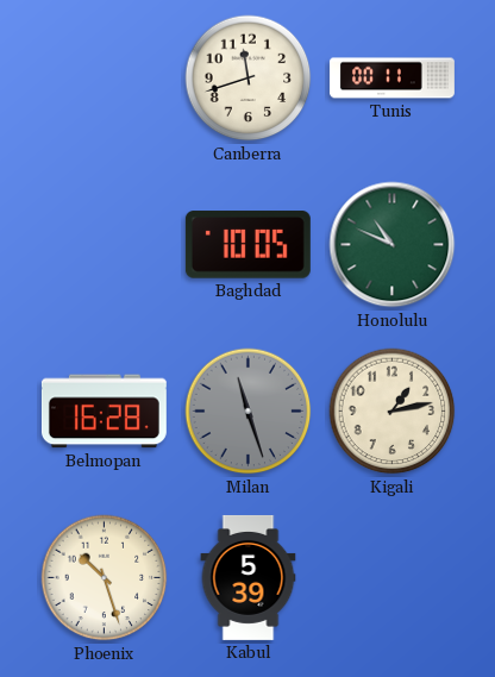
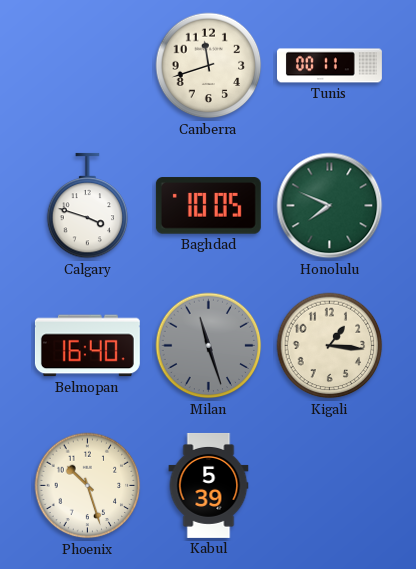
Calgary: none -> 3:48 (88, 206)
Honolulu: 10:49 -> 7:49 (330, 206)
Belmopan: 16:28 -> 16:40 (87, 346)
Kigali: 1:13 -> 1:16 (330, 346)
